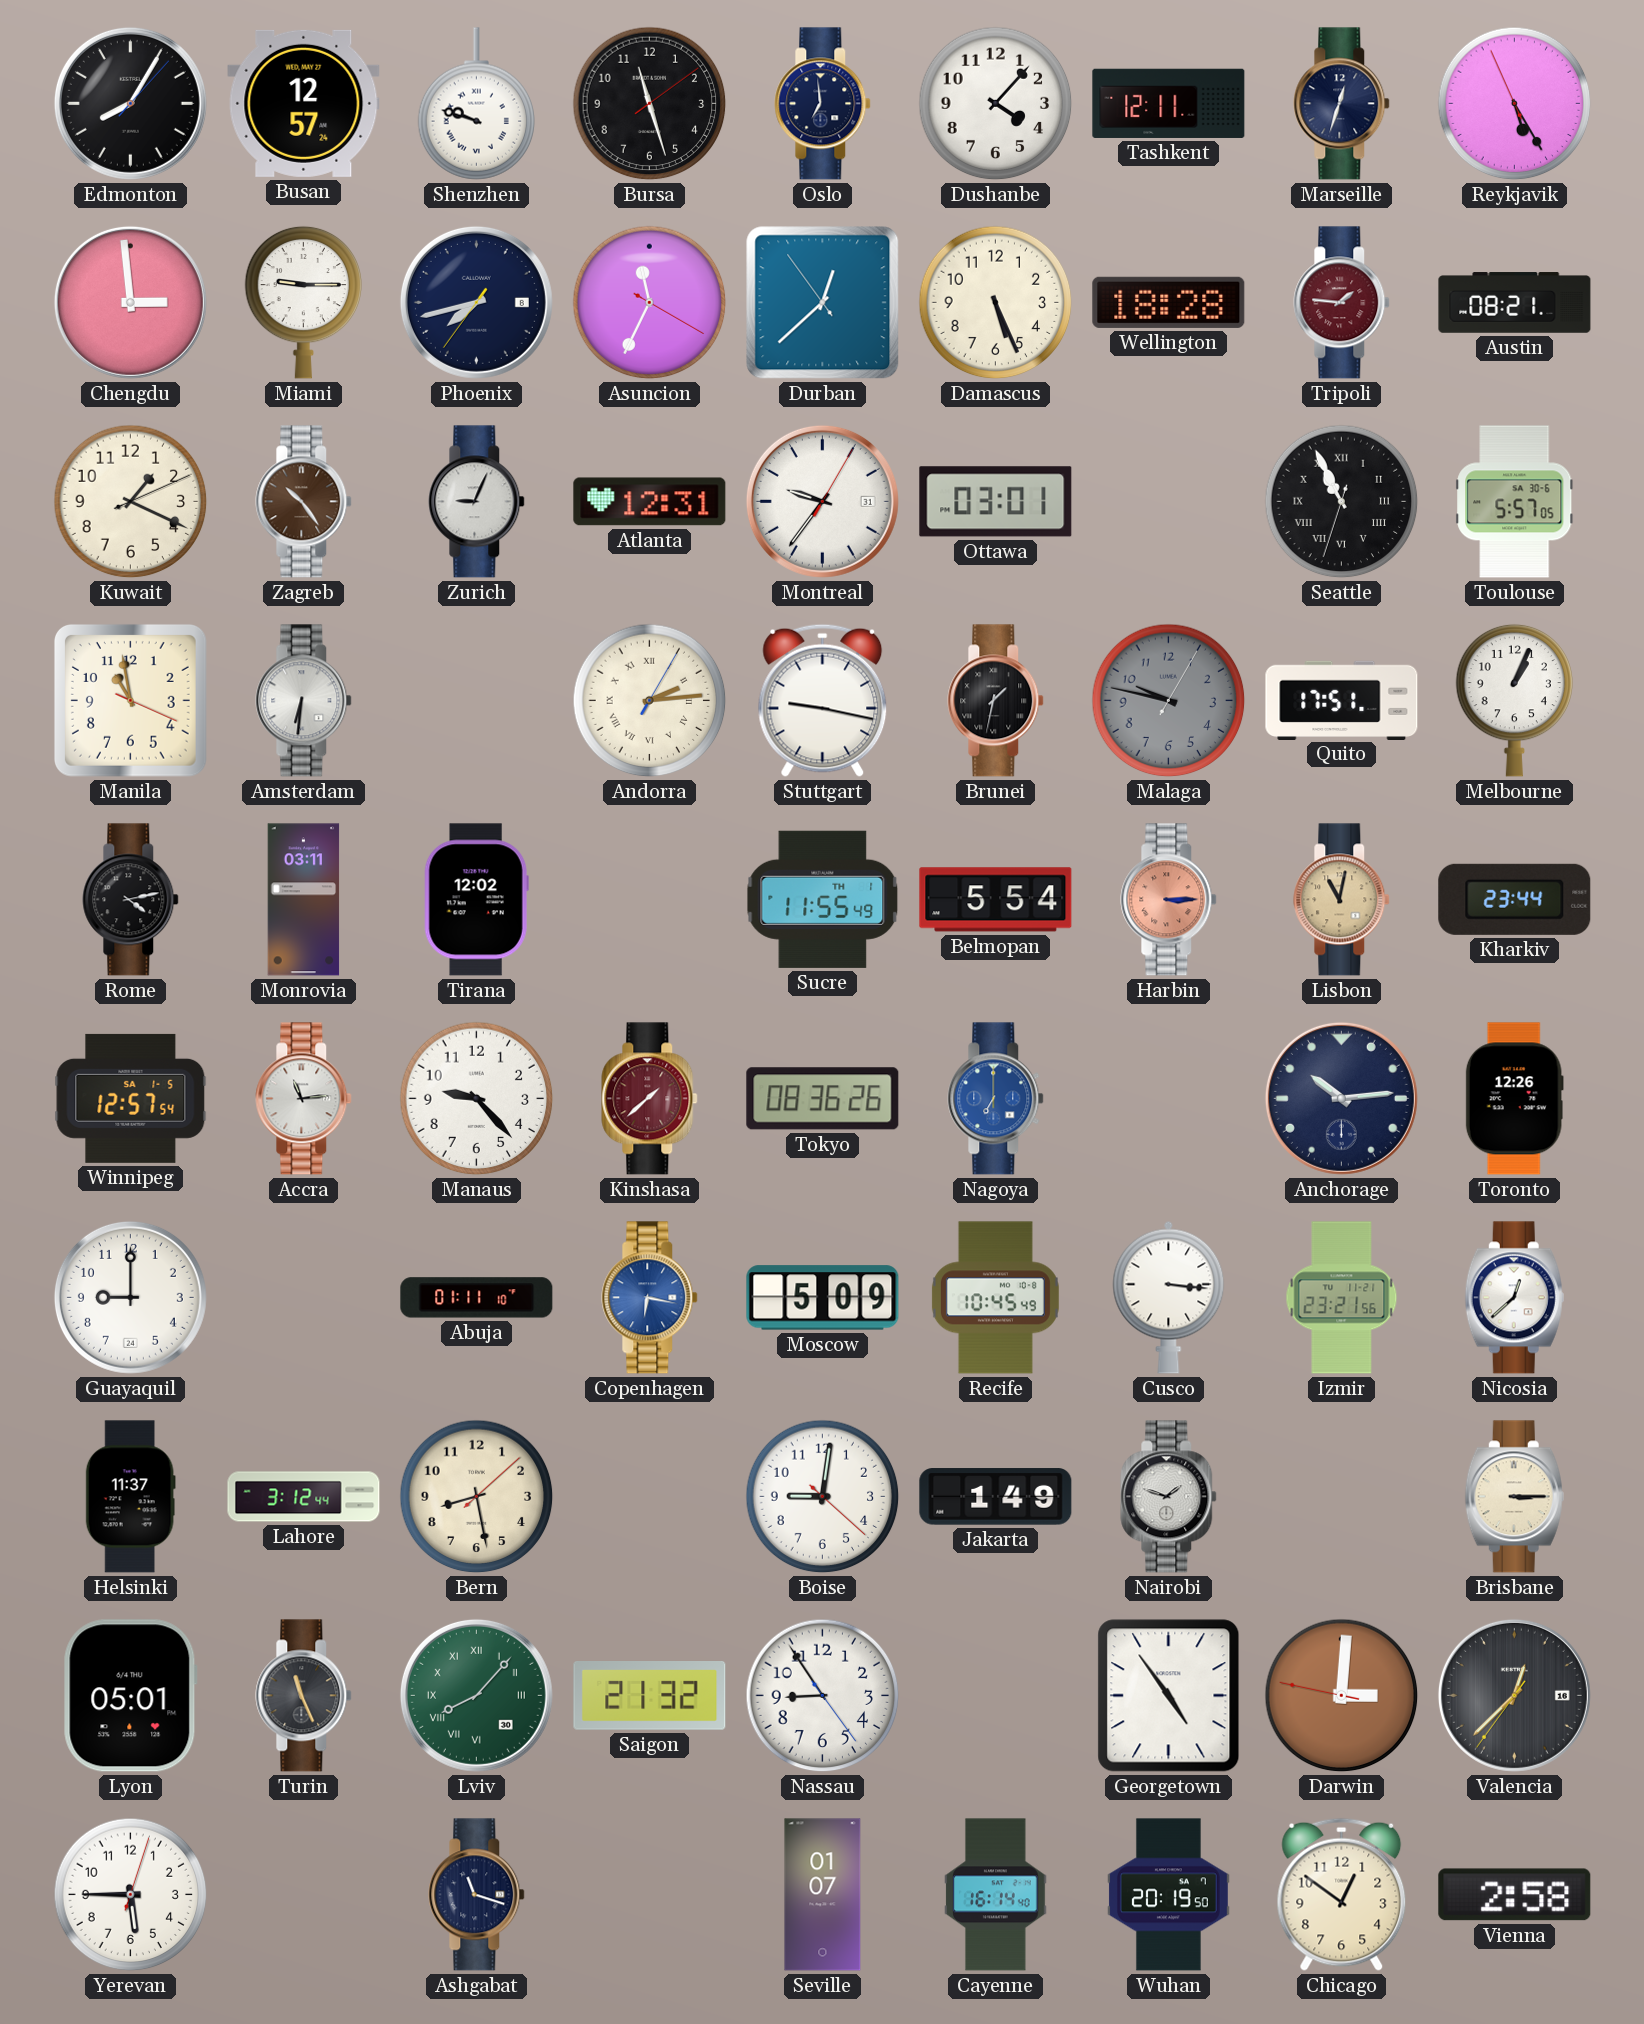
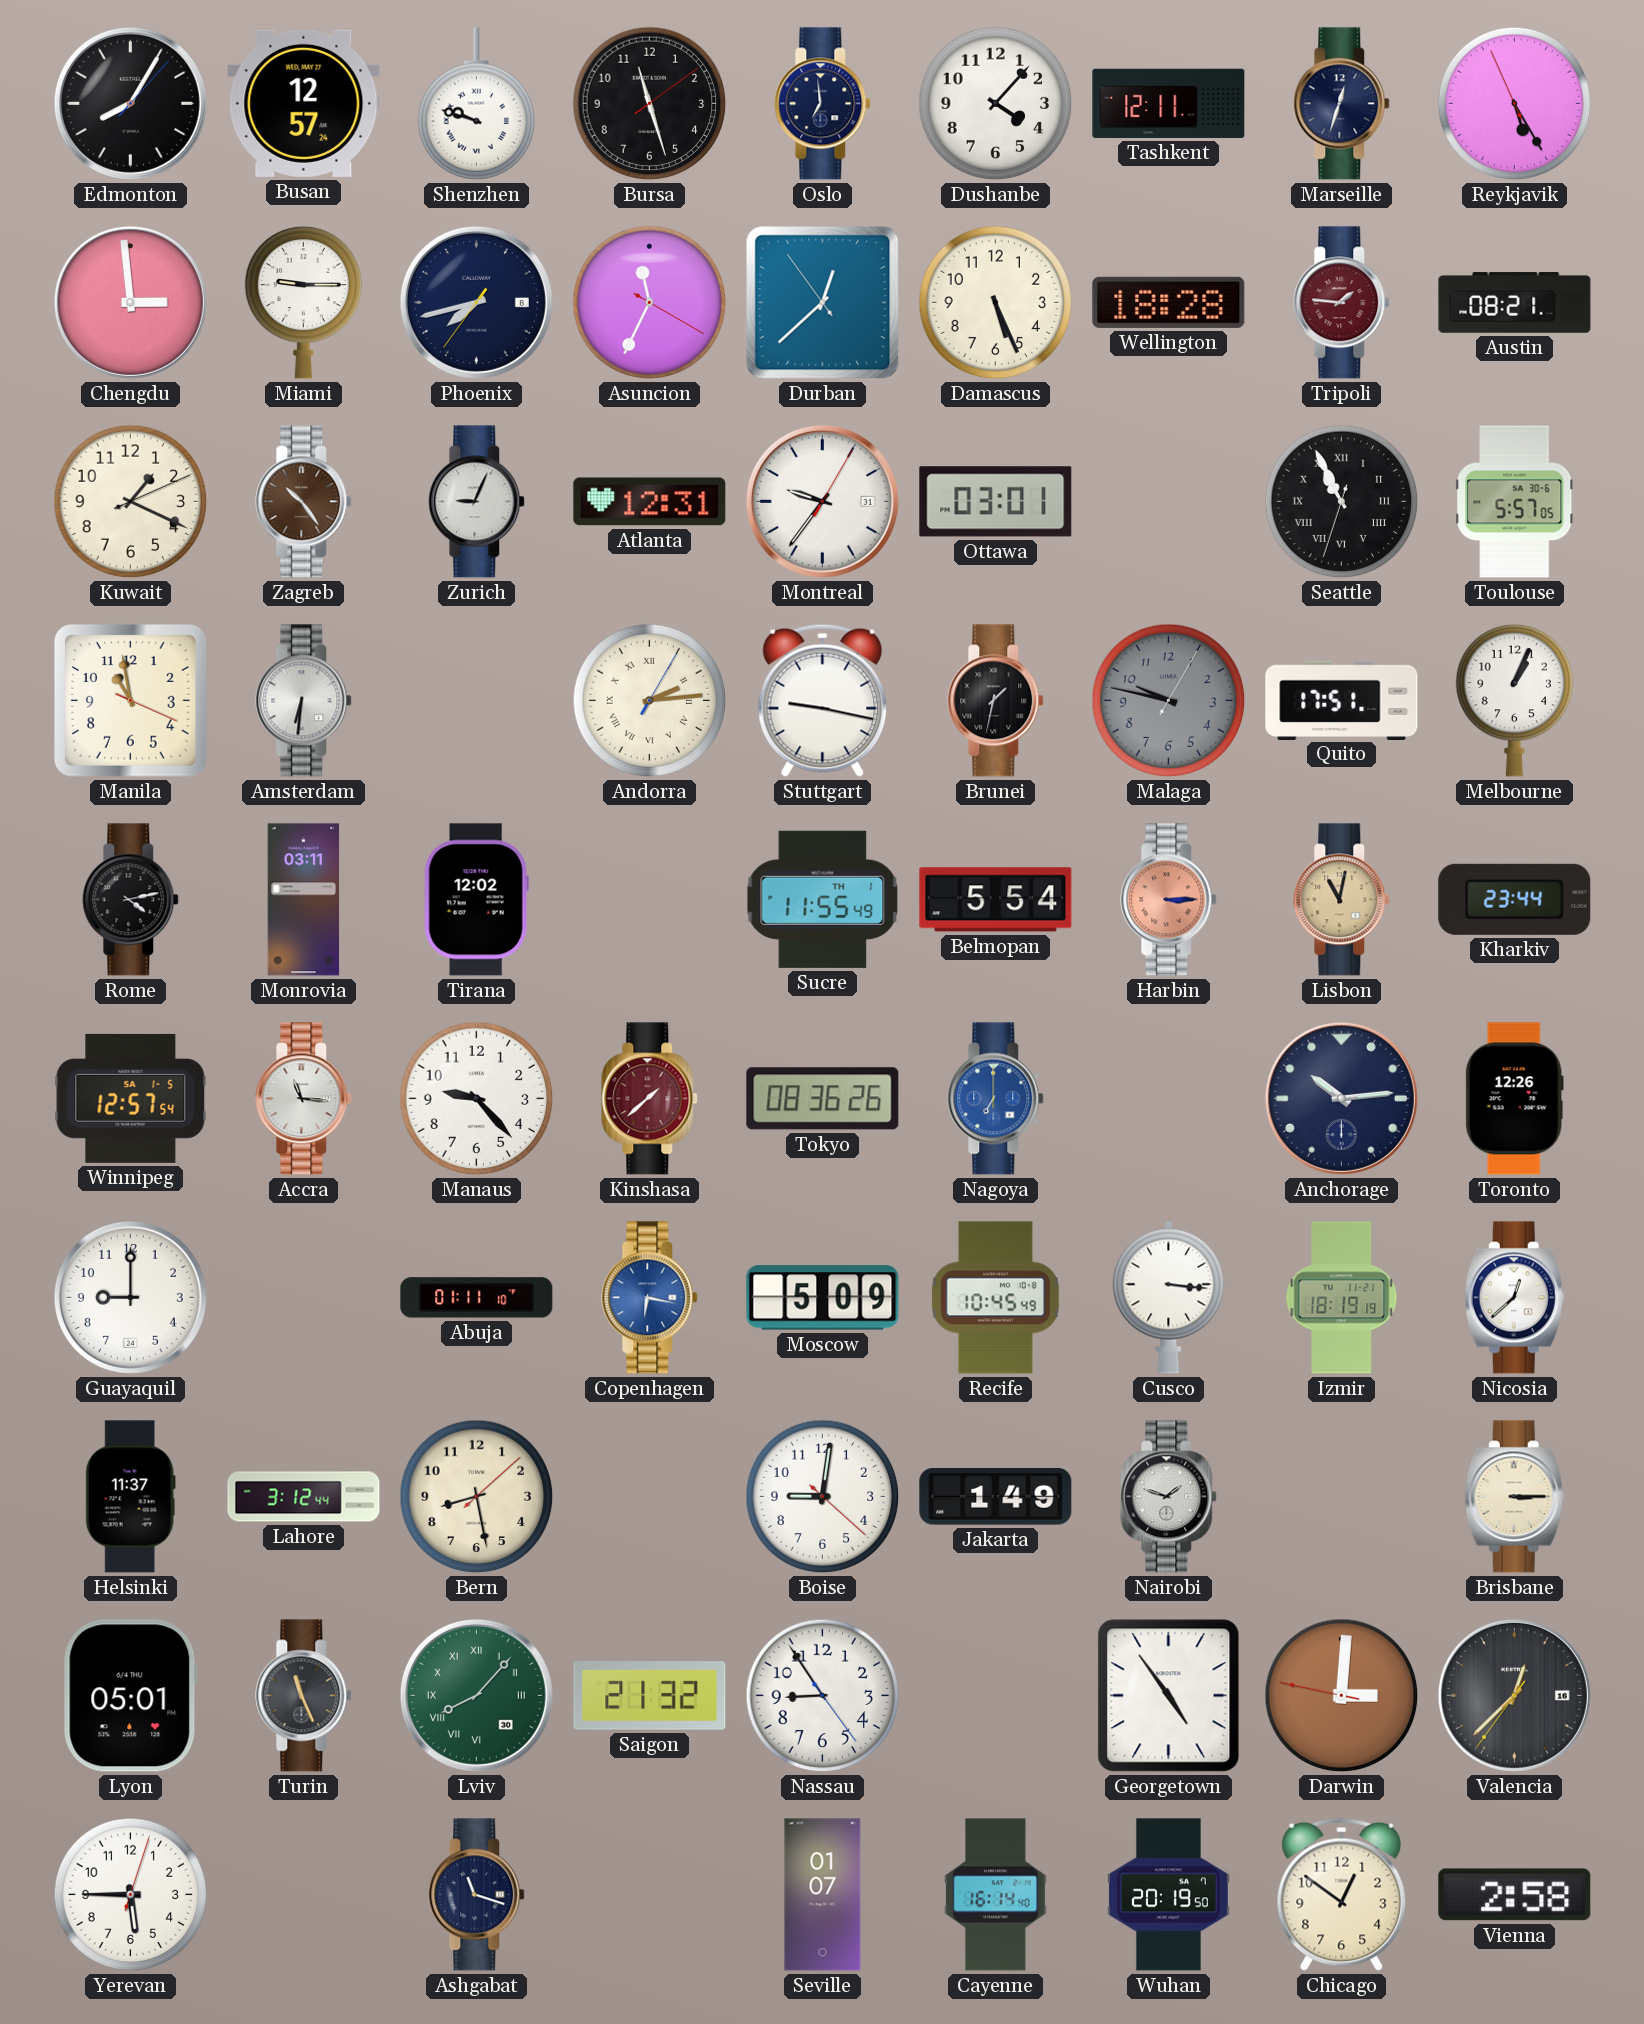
Accra: 11:14 -> 11:16 (304, 1099)
Izmir: 23:21 -> 18:19 (1342, 1298)
